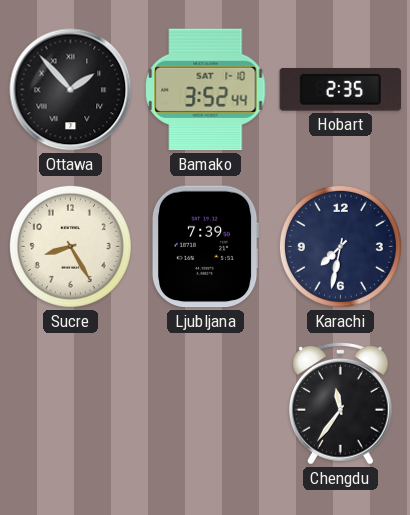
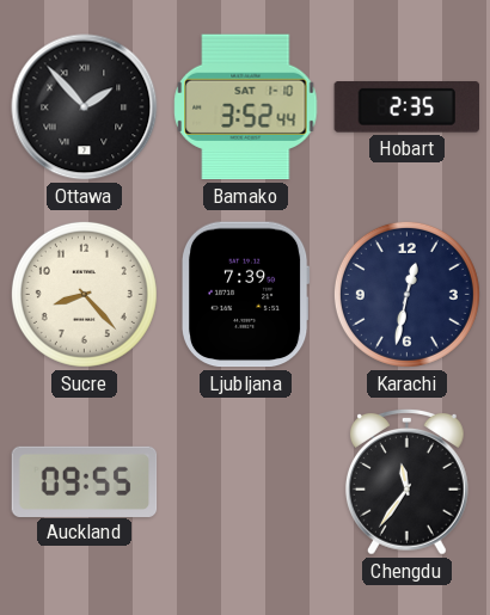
Sucre: 8:25 -> 8:23 (84, 294)
Karachi: 7:32 -> 12:32 (406, 294)
Auckland: none -> 09:55 (85, 481)
